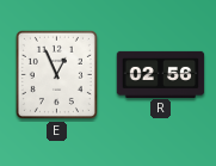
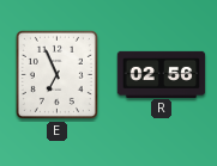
E: 12:56 -> 6:56 (56, 74)
